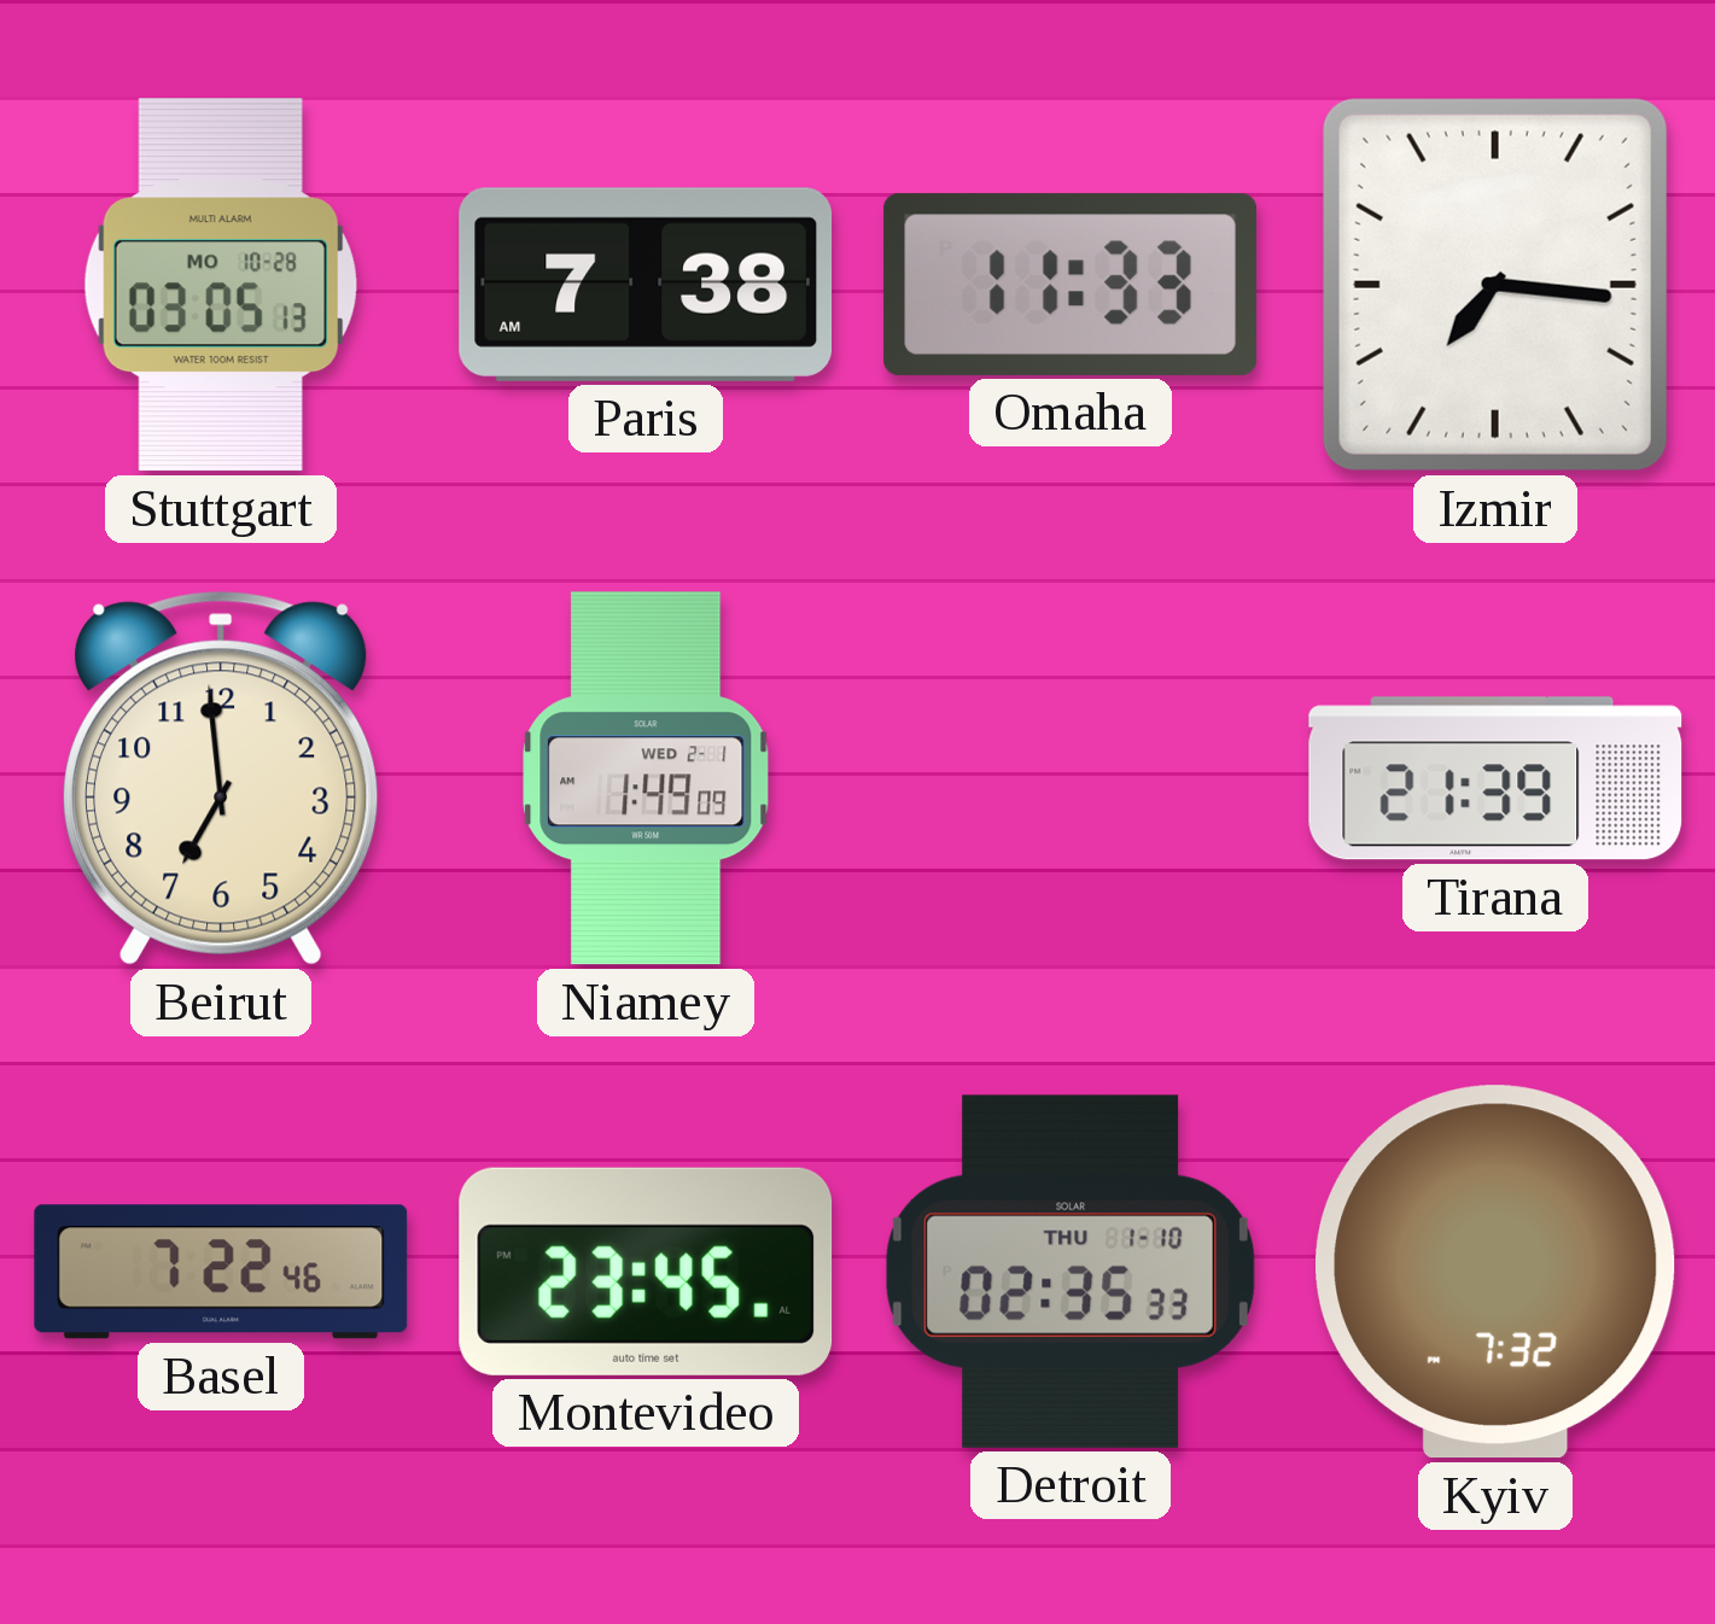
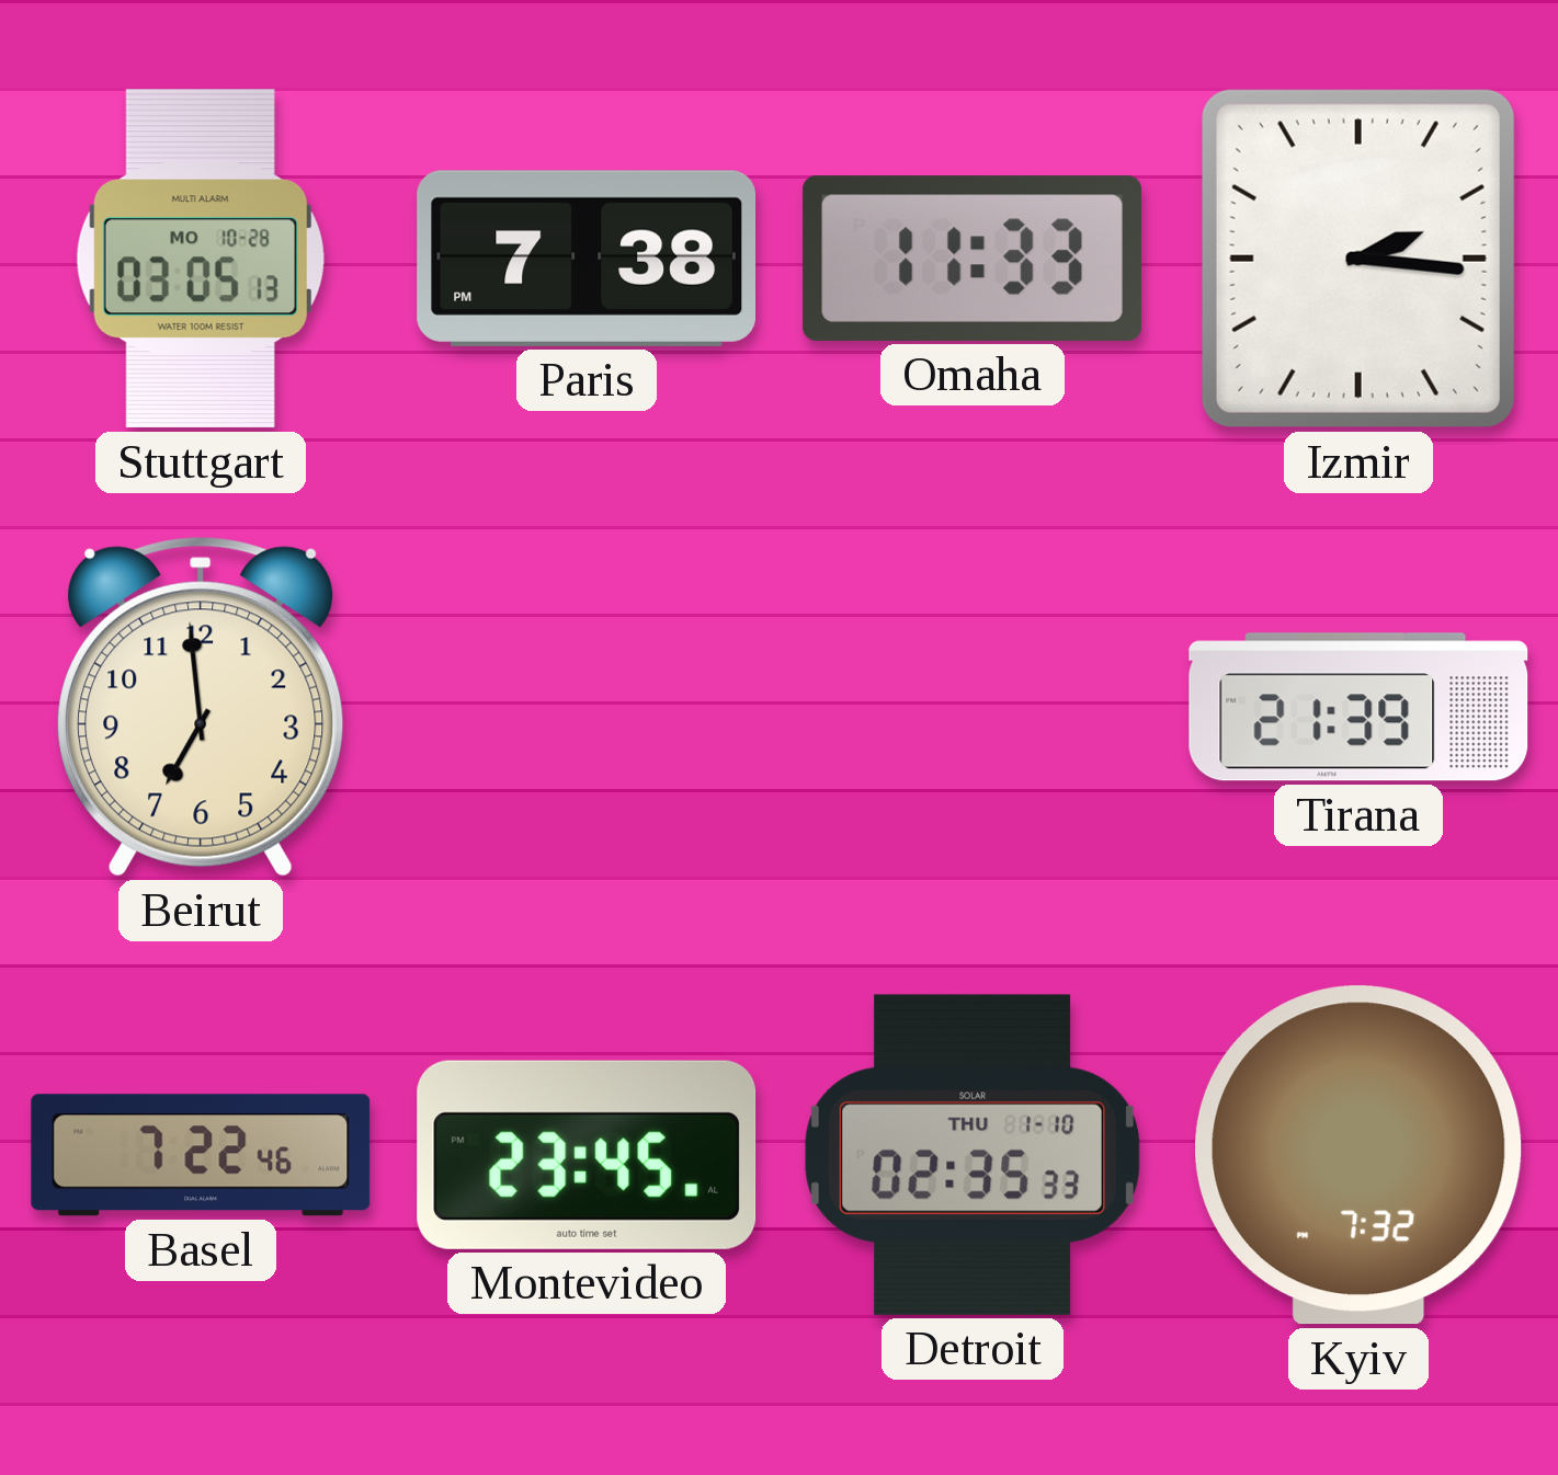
Paris: 7:38 AM -> 7:38 PM (587, 259)
Izmir: 7:16 -> 2:16 (1358, 259)
Niamey: 1:49 -> none (646, 778)
